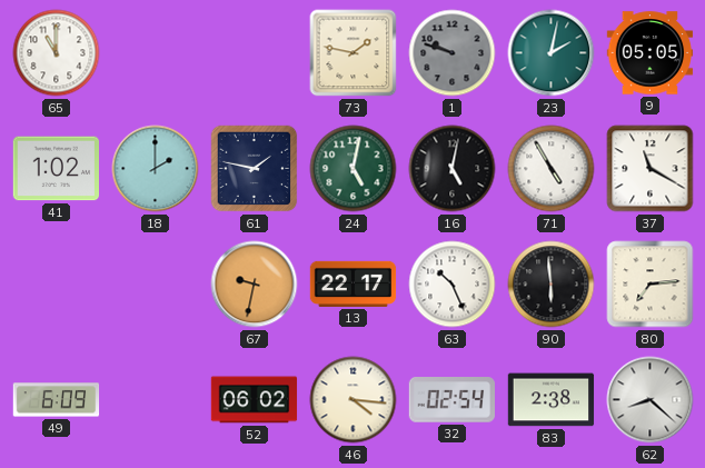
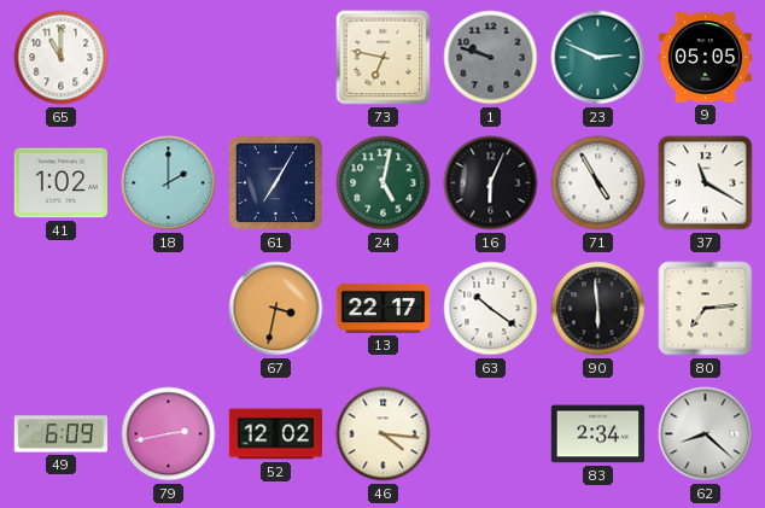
73: 1:47 -> 6:47 (384, 58)
23: 2:02 -> 2:49 (598, 58)
61: 1:47 -> 7:05 (276, 183)
16: 5:02 -> 6:04 (491, 183)
67: 9:32 -> 3:32 (276, 309)
63: 10:26 -> 10:21 (491, 309)
79: none -> 2:43 (169, 434)
52: 06:02 -> 12:02 (276, 434)
32: 02:54 -> none (451, 400)
83: 2:38 -> 2:34 (598, 434)
